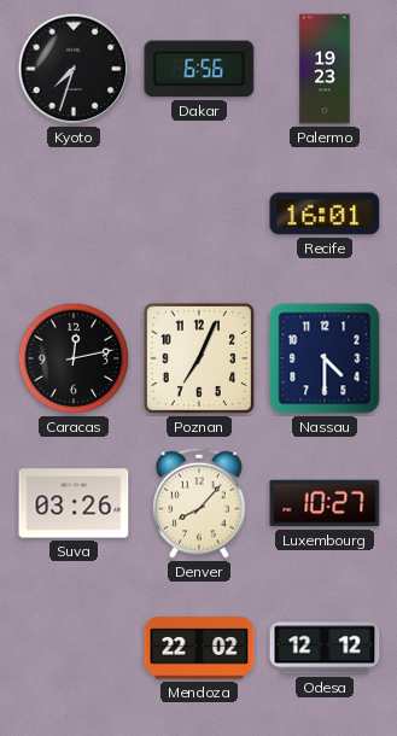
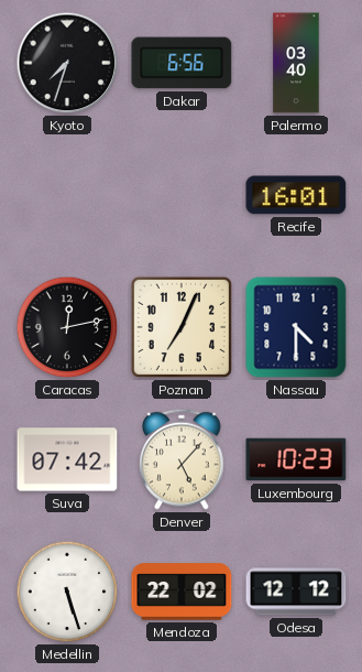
Palermo: 19:23 -> 03:40 (296, 63)
Suva: 03:26 -> 07:42 (67, 459)
Denver: 8:07 -> 5:07 (182, 459)
Luxembourg: 10:27 -> 10:23 (296, 459)
Medellin: none -> 5:27 (67, 592)
